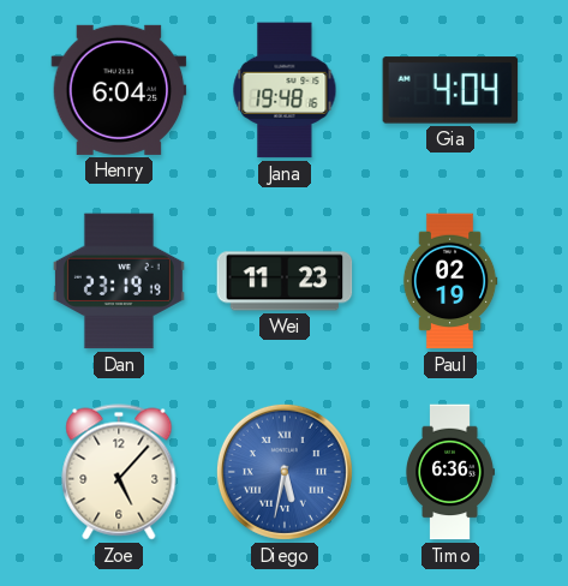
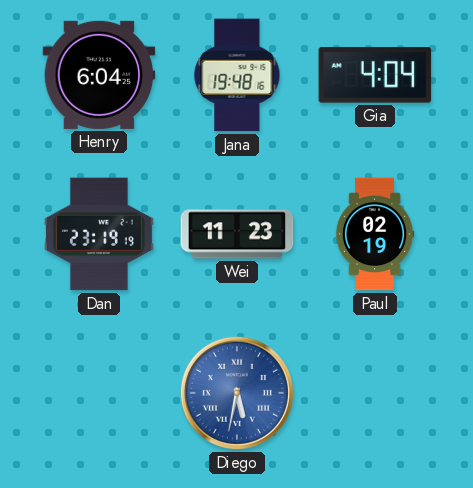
Zoe: 5:07 -> none (119, 472)
Timo: 6:36 -> none (450, 472)
